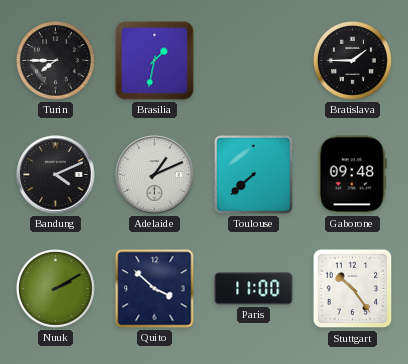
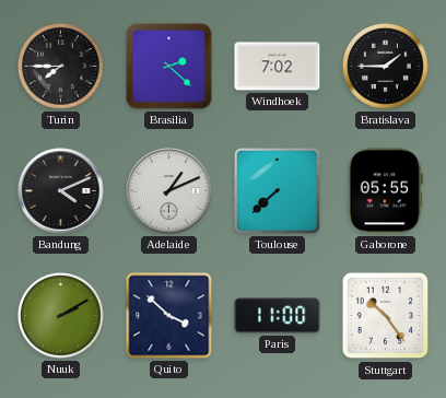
Brasilia: 1:32 -> 2:22 (169, 67)
Windhoek: none -> 7:02 (278, 67)
Gaborone: 09:48 -> 05:55 (385, 191)
